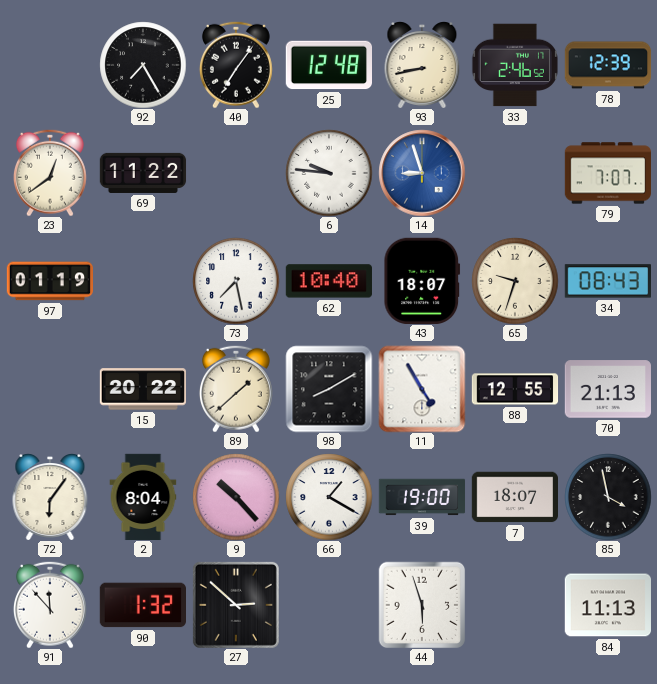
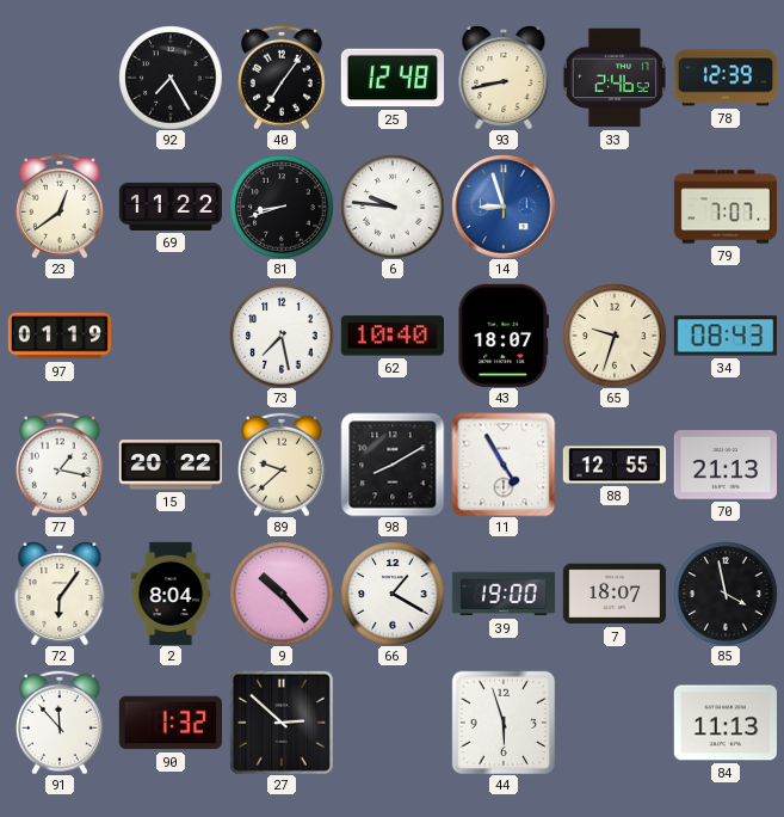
81: none -> 8:42 (282, 207)
77: none -> 1:17 (60, 465)
89: 1:38 -> 9:38 (282, 465)
